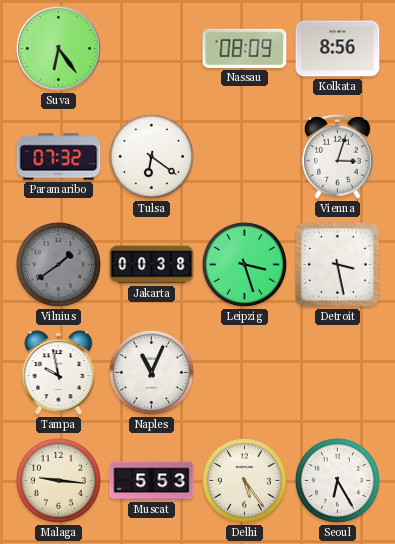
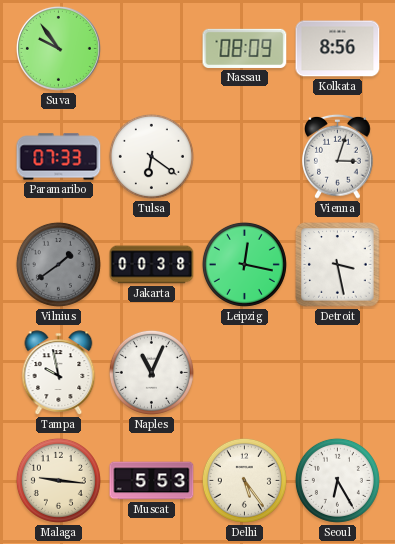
Suva: 6:24 -> 9:54 (58, 48)
Paramaribo: 07:32 -> 07:33 (59, 157)
Leipzig: 3:27 -> 12:17 (244, 264)
